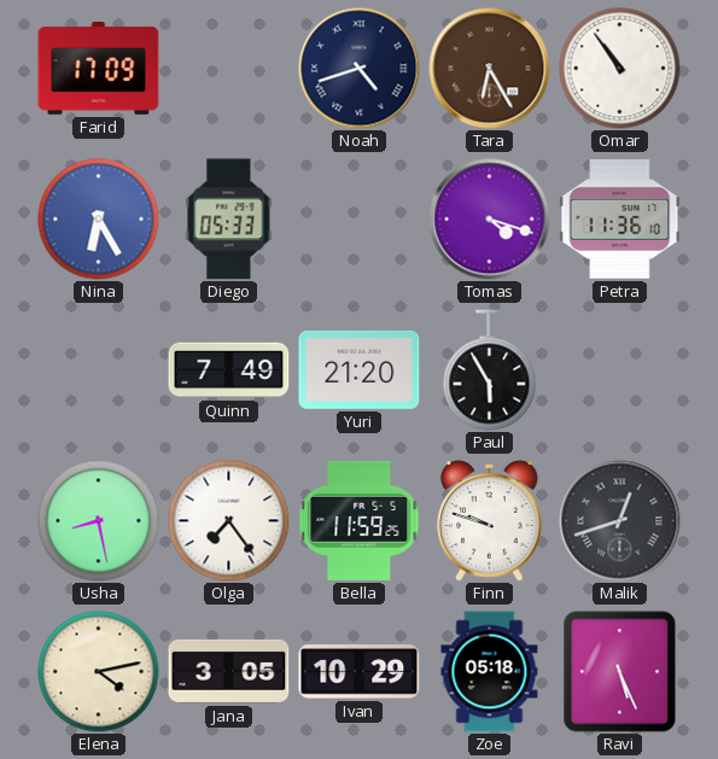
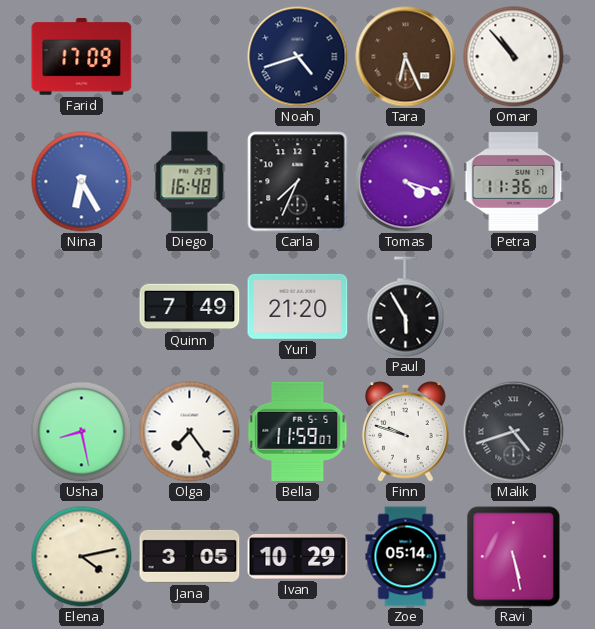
Tara: 6:25 -> 6:26 (406, 57)
Omar: 10:54 -> 10:53 (514, 57)
Diego: 05:33 -> 16:48 (190, 182)
Carla: none -> 7:34 (298, 182)
Bella: 11:59:25 -> 11:59:07 (298, 431)
Malik: 12:42 -> 4:42 (514, 432)
Zoe: 05:18 -> 05:14 (406, 557)
Ravi: 5:26 -> 5:28 (514, 557)
